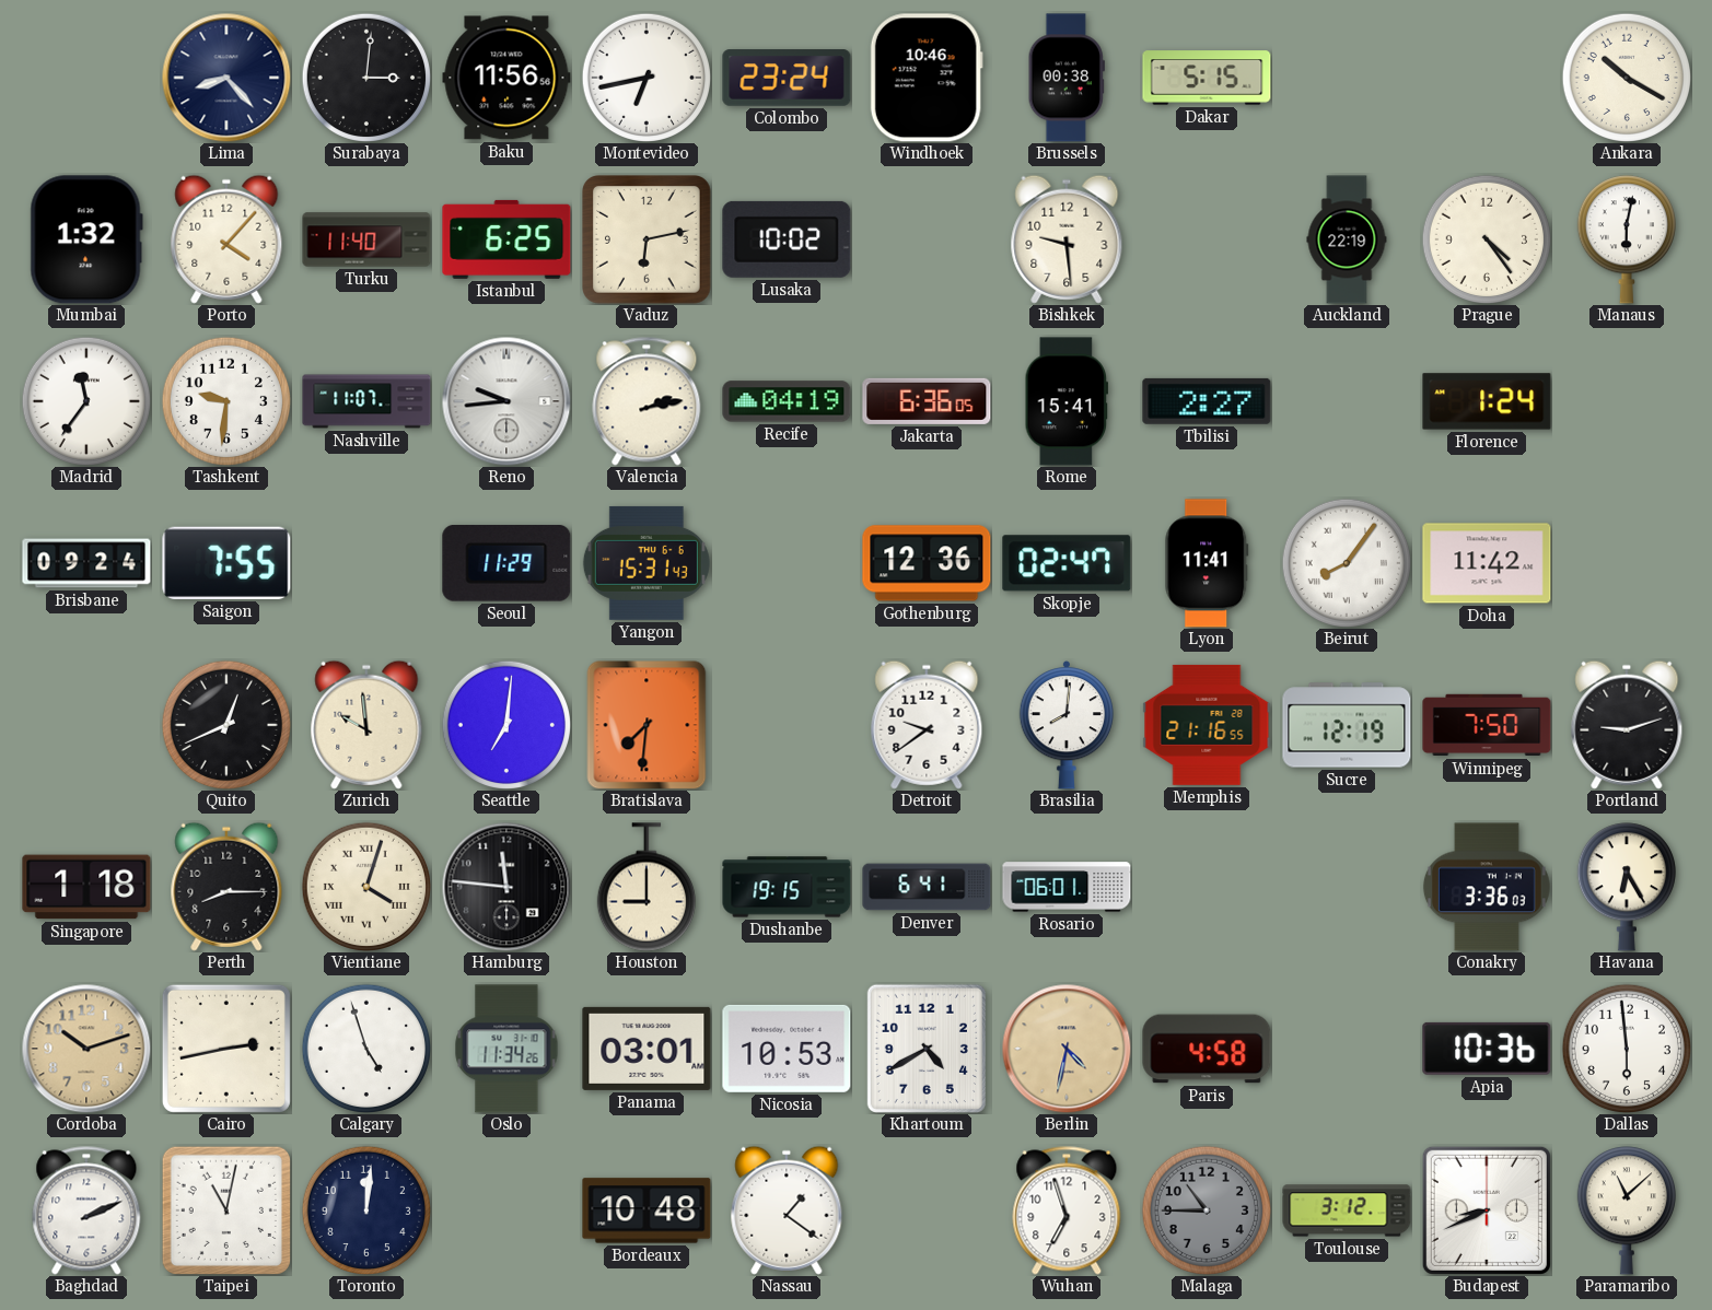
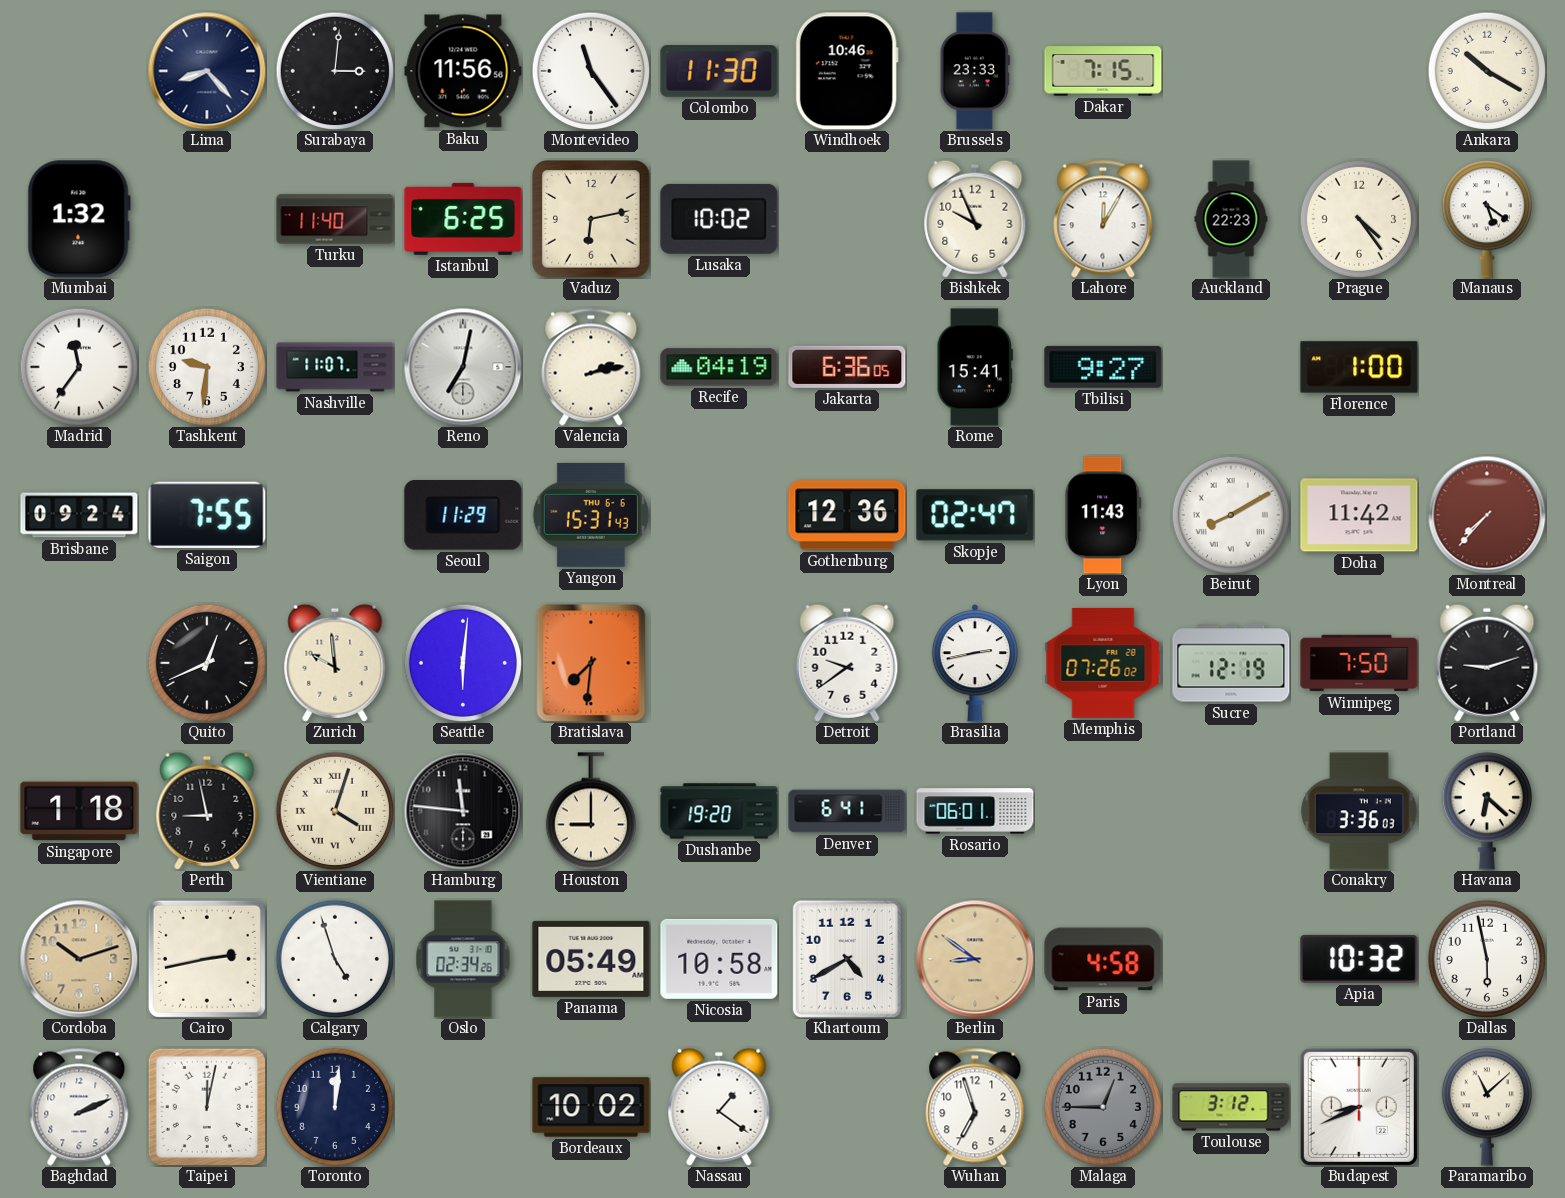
Montevideo: 6:43 -> 11:24 (590, 70)
Colombo: 23:24 -> 11:30 (719, 71)
Brussels: 00:38 -> 23:33 (975, 71)
Dakar: 5:15 -> 7:15 (1103, 71)
Porto: 4:07 -> none (226, 239)
Bishkek: 9:29 -> 9:56 (975, 219)
Lahore: none -> 12:05 (1103, 219)
Auckland: 22:19 -> 22:23 (1231, 219)
Manaus: 6:02 -> 5:21 (1487, 219)
Reno: 9:44 -> 7:02 (463, 367)
Tbilisi: 2:27 -> 9:27 (1103, 367)
Florence: 1:24 -> 1:00 (1359, 367)
Lyon: 11:41 -> 11:43 (1103, 515)
Beirut: 8:06 -> 8:10 (1230, 514)
Montreal: none -> 7:37 (1487, 515)
Seattle: 7:01 -> 6:01 (462, 662)
Brasilia: 8:01 -> 2:43 (975, 664)
Memphis: 21:16 -> 07:26 (1103, 663)
Perth: 8:15 -> 8:58 (207, 811)
Dushanbe: 19:15 -> 19:20 (719, 811)
Havana: 6:25 -> 6:22 (1487, 811)
Oslo: 11:34 -> 02:34 (463, 959)
Panama: 03:01 -> 05:49 (591, 959)
Nicosia: 10:53 -> 10:58 (719, 959)
Berlin: 4:32 -> 8:51 (975, 959)
Apia: 10:36 -> 10:32 (1359, 959)
Dallas: 5:59 -> 5:58 (1486, 958)
Taipei: 11:02 -> 12:02 (206, 1106)
Bordeaux: 10:48 -> 10:02 (591, 1107)
Malaga: 10:45 -> 12:45 (1102, 1106)
